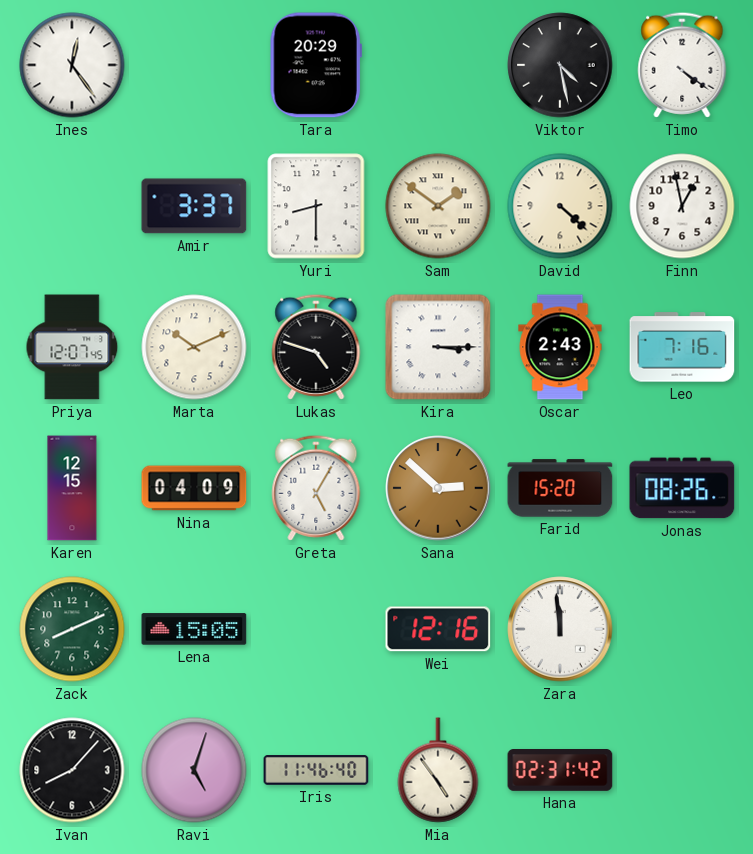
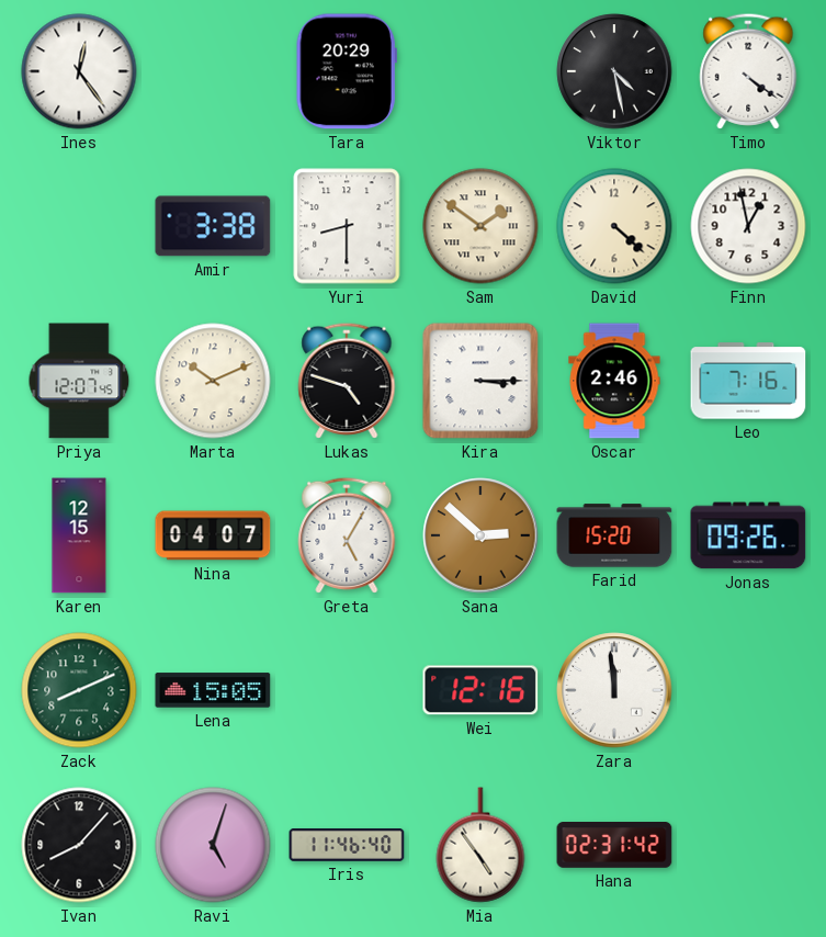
Amir: 3:37 -> 3:38 (213, 226)
Oscar: 2:43 -> 2:46 (614, 381)
Nina: 04:09 -> 04:07 (213, 535)
Jonas: 08:26 -> 09:26 (748, 535)
